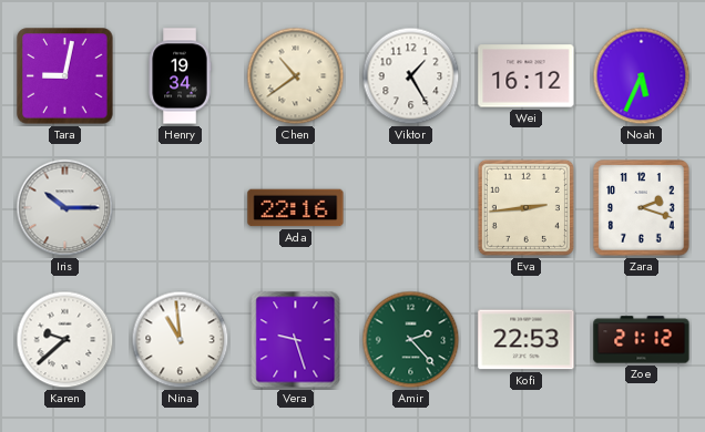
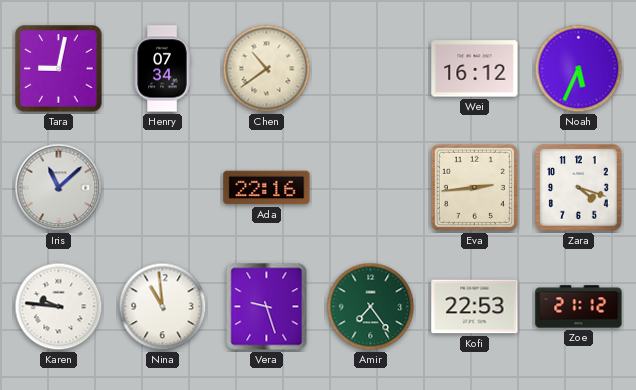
Henry: 19:34 -> 07:34 (162, 69)
Viktor: 1:25 -> none (411, 76)
Iris: 10:15 -> 11:08 (59, 188)
Zara: 2:18 -> 4:18 (579, 188)
Karen: 9:38 -> 9:46 (59, 307)
Amir: 2:23 -> 7:24 (371, 307)
